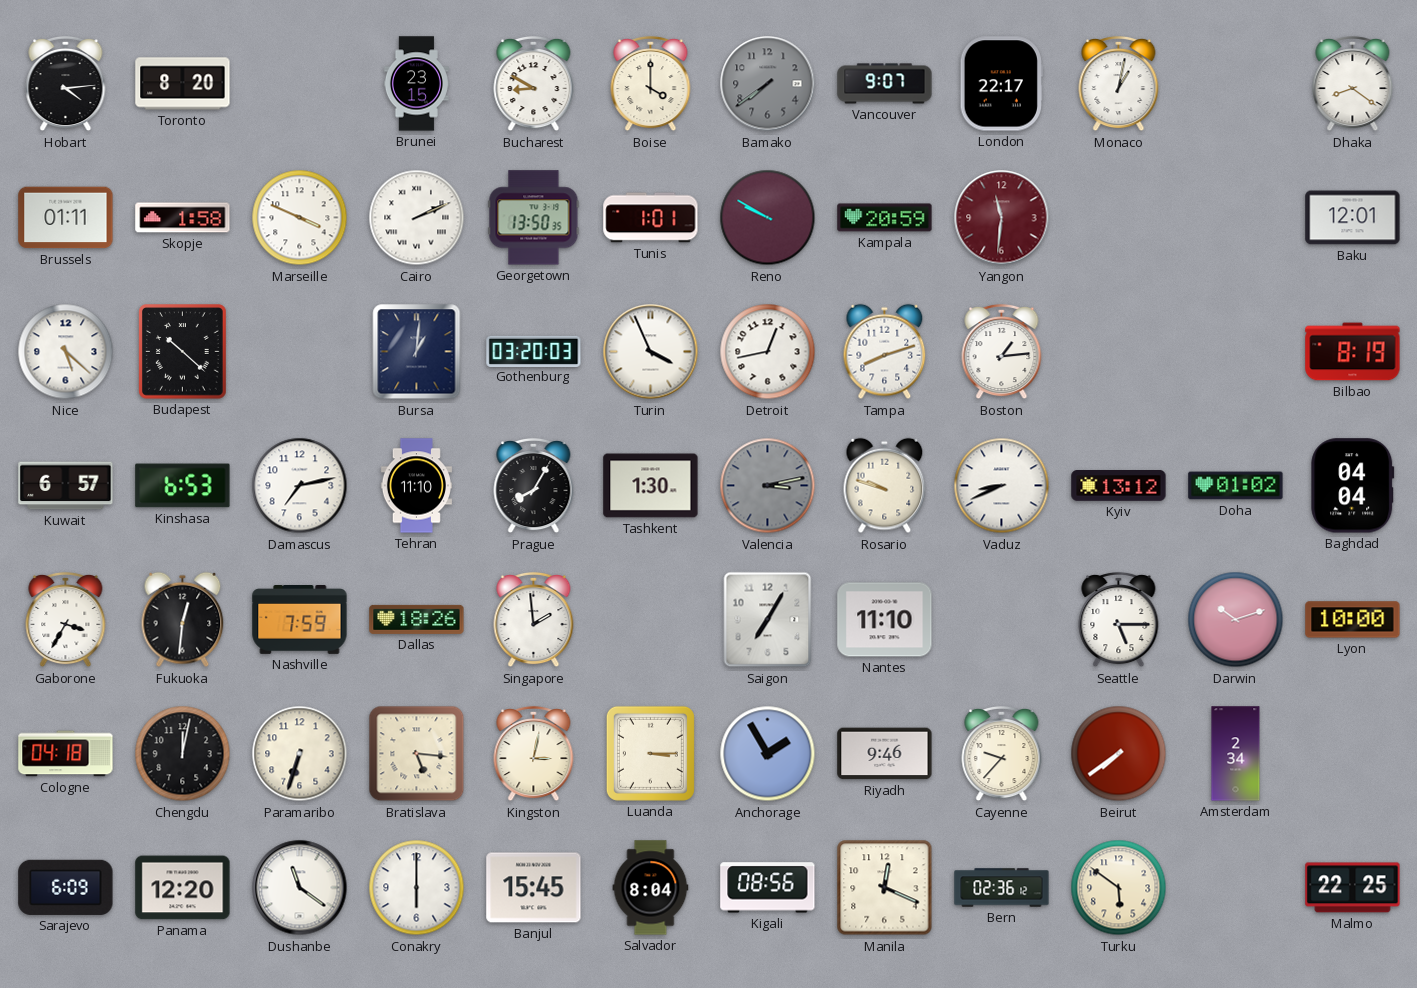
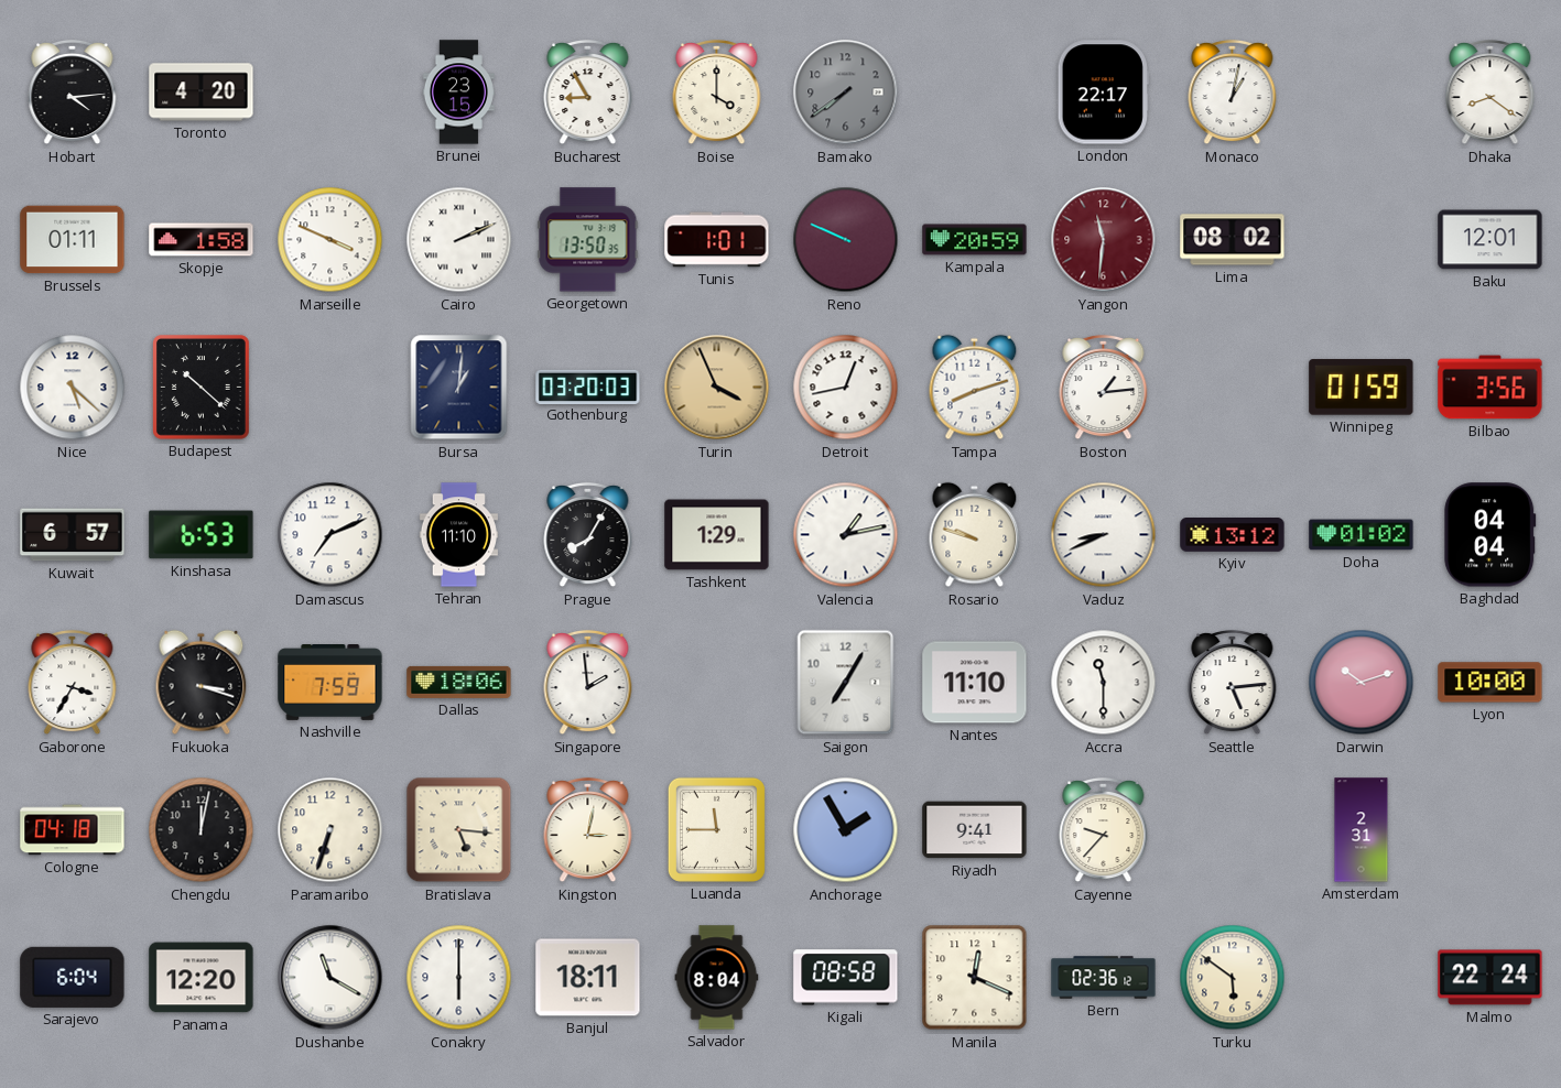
Toronto: 8:20 -> 4:20 (202, 93)
Bucharest: 8:50 -> 8:55 (588, 93)
Vancouver: 9:07 -> none (885, 84)
Reno: 9:50 -> 9:49 (846, 240)
Lima: none -> 08:02 (1233, 240)
Turin dial: white -> champagne (717, 388)
Winnipeg: none -> 01:59 (1362, 388)
Bilbao: 8:19 -> 3:56 (1490, 388)
Damascus: 7:13 -> 7:11 (330, 535)
Tashkent: 1:30 -> 1:29 (717, 535)
Valencia: 3:13 -> 1:13 (846, 535)
Valencia dial: grey -> white (846, 535)
Fukuoka: 12:31 -> 3:18 (202, 683)
Dallas: 18:26 -> 18:06 (459, 682)
Accra: none -> 11:30 (1104, 683)
Seattle: 5:15 -> 5:14 (1233, 683)
Luanda: 3:15 -> 11:45 (716, 829)
Riyadh: 9:46 -> 9:41 (975, 830)
Beirut: 7:39 -> none (1119, 754)
Amsterdam: 2:34 -> 2:31 (1362, 830)
Sarajevo: 6:09 -> 6:04 (73, 977)
Dushanbe: 11:21 -> 11:20 (330, 978)
Banjul: 15:45 -> 18:11 (588, 978)
Kigali: 08:56 -> 08:58 (846, 978)
Malmo: 22:25 -> 22:24 (1490, 978)
